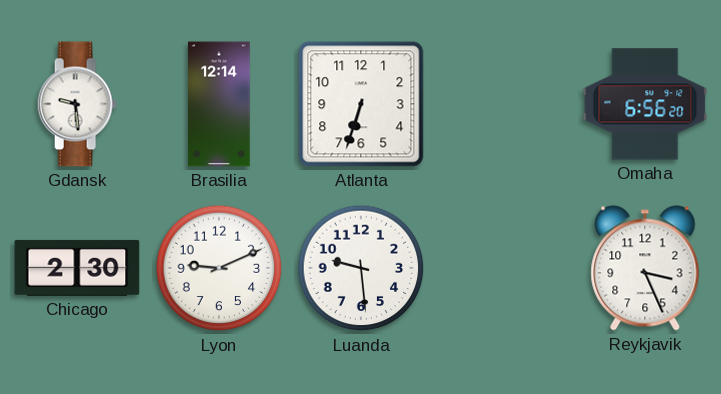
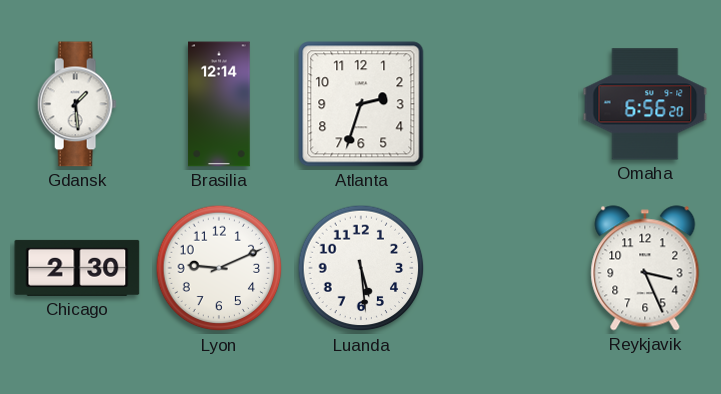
Gdansk: 9:29 -> 1:29 (77, 104)
Atlanta: 6:33 -> 2:33 (361, 104)
Luanda: 9:29 -> 5:29 (361, 268)
